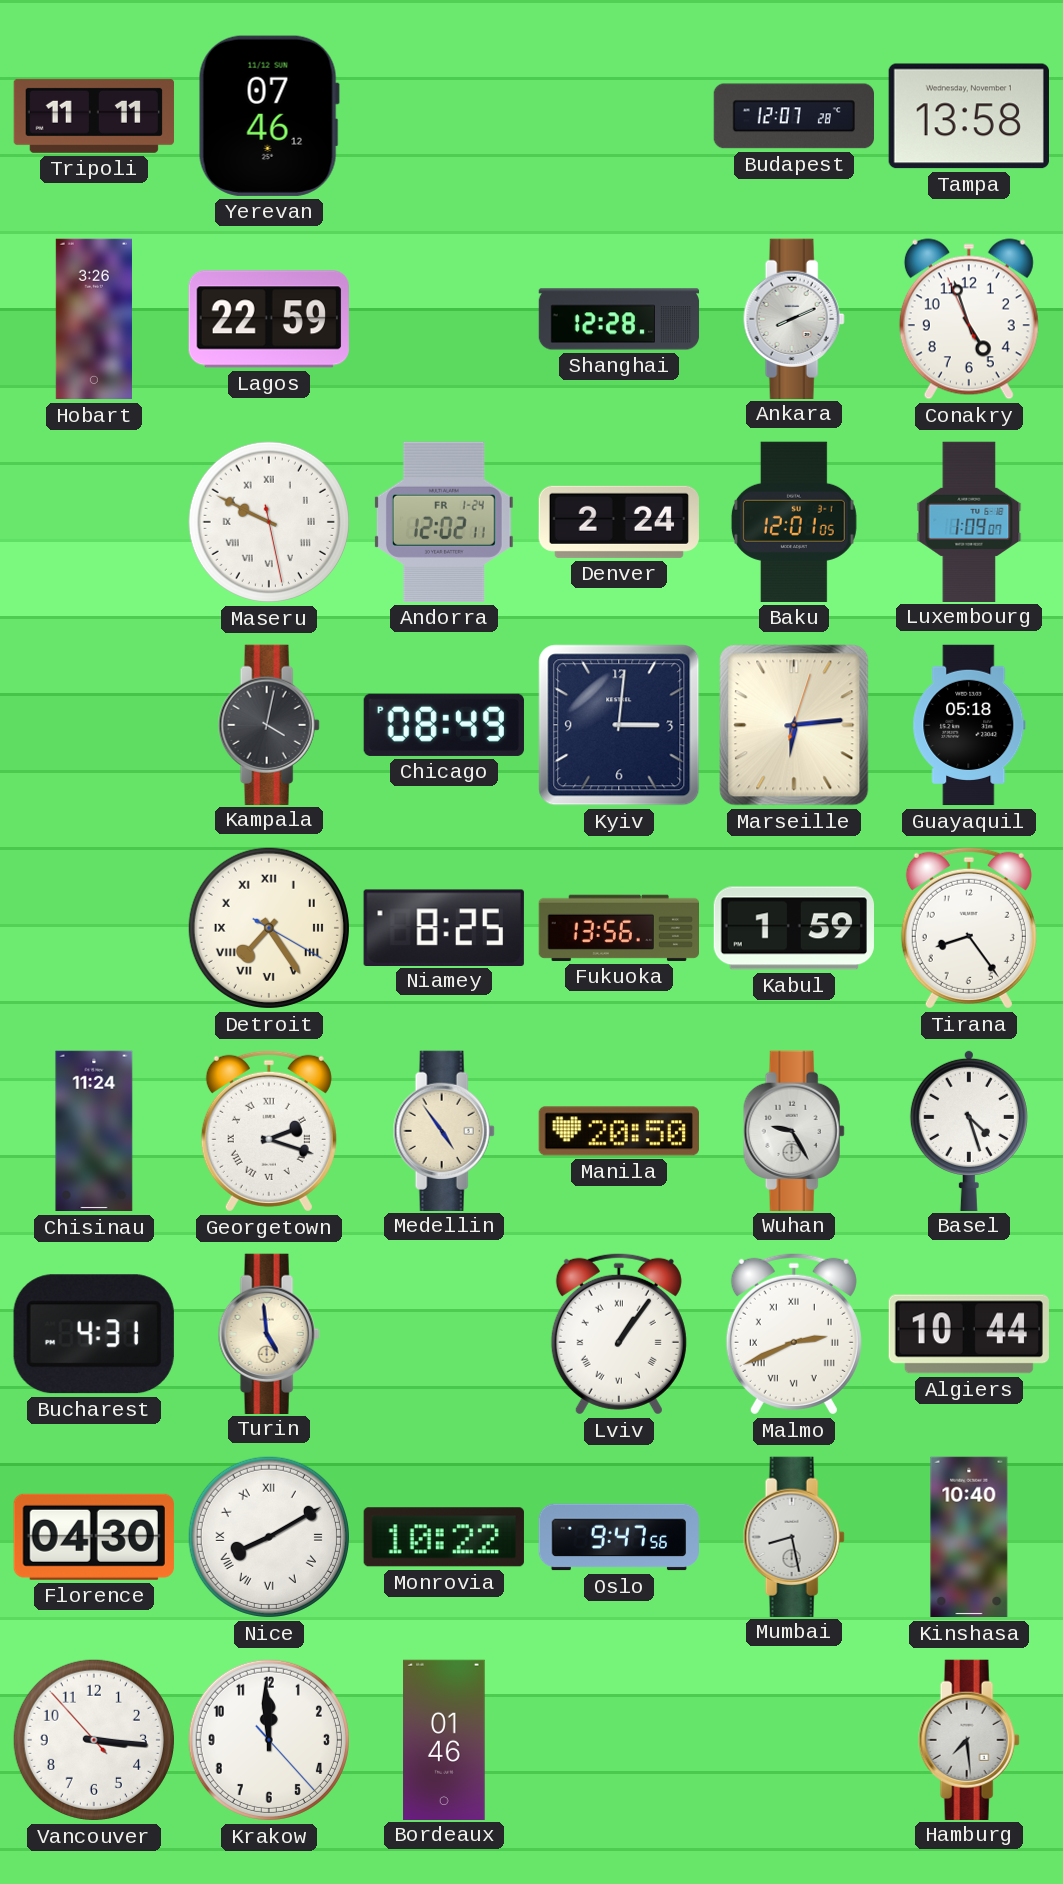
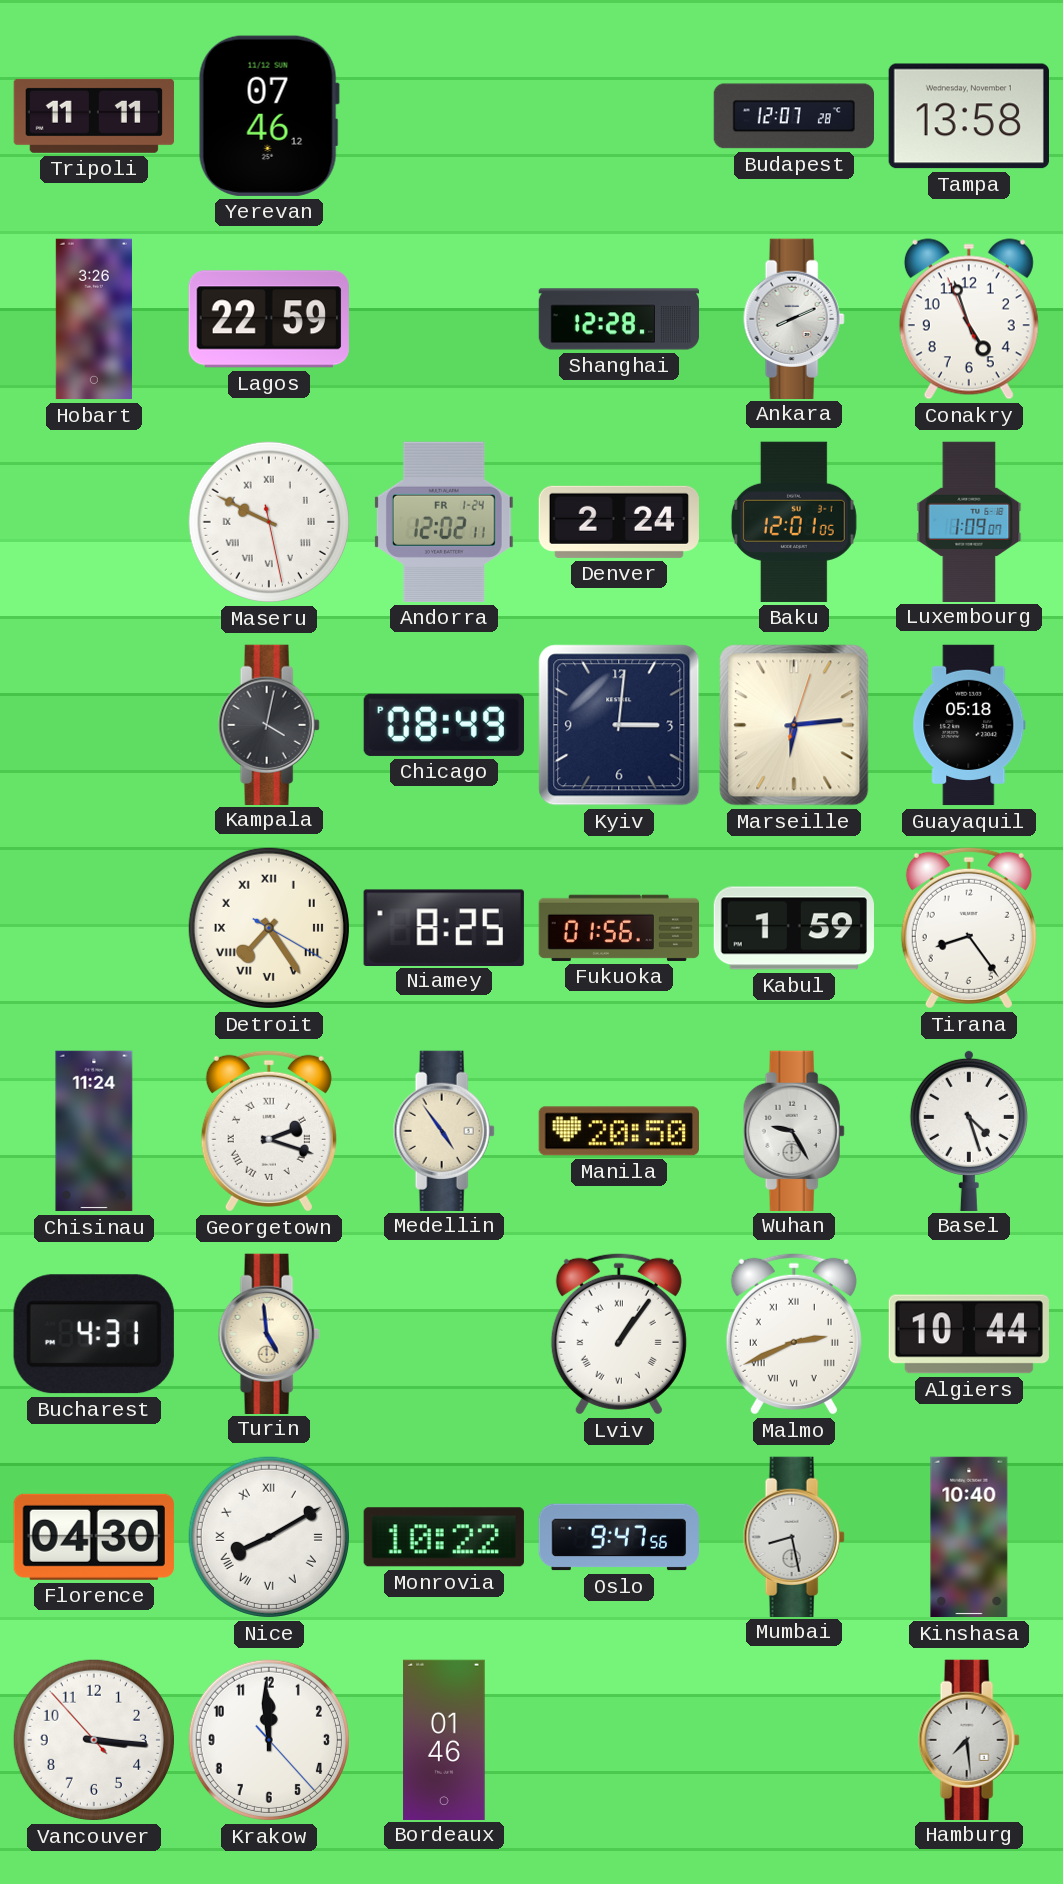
Fukuoka: 13:56 -> 01:56 (618, 928)
